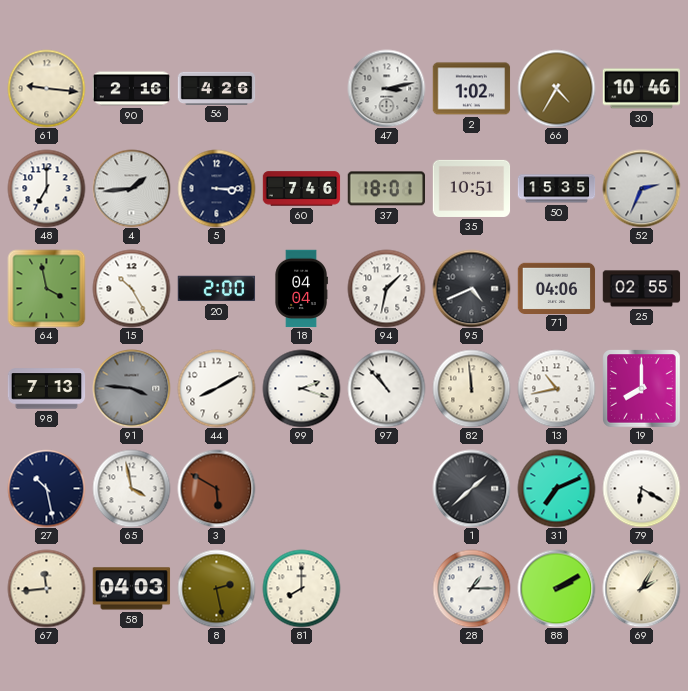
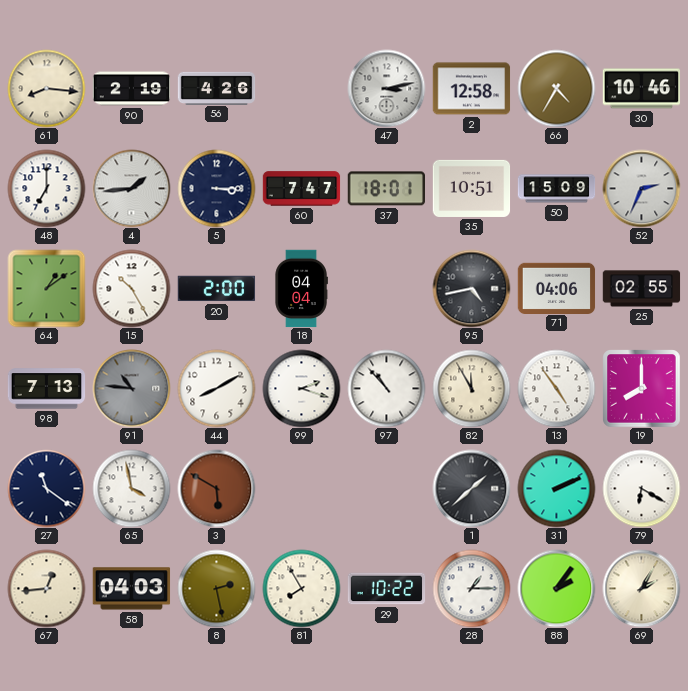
61: 9:16 -> 8:16 (46, 88)
90: 2:16 -> 2:19 (131, 89)
2: 1:02 -> 12:58 (471, 89)
60: 7:46 -> 7:47 (301, 189)
50: 15:35 -> 15:09 (556, 189)
64: 3:58 -> 1:09 (46, 288)
94: 1:32 -> none (386, 288)
95: 4:41 -> 4:43 (471, 288)
91: 3:46 -> 10:46 (131, 388)
82: 11:59 -> 11:55 (471, 388)
13: 10:43 -> 4:54 (556, 388)
27: 10:28 -> 11:21 (46, 488)
31: 7:11 -> 2:11 (556, 488)
67: 11:44 -> 12:44 (46, 588)
81: 8:00 -> 7:55 (301, 588)
29: none -> 10:22 (386, 589)
88: 2:10 -> 2:06 (556, 588)
